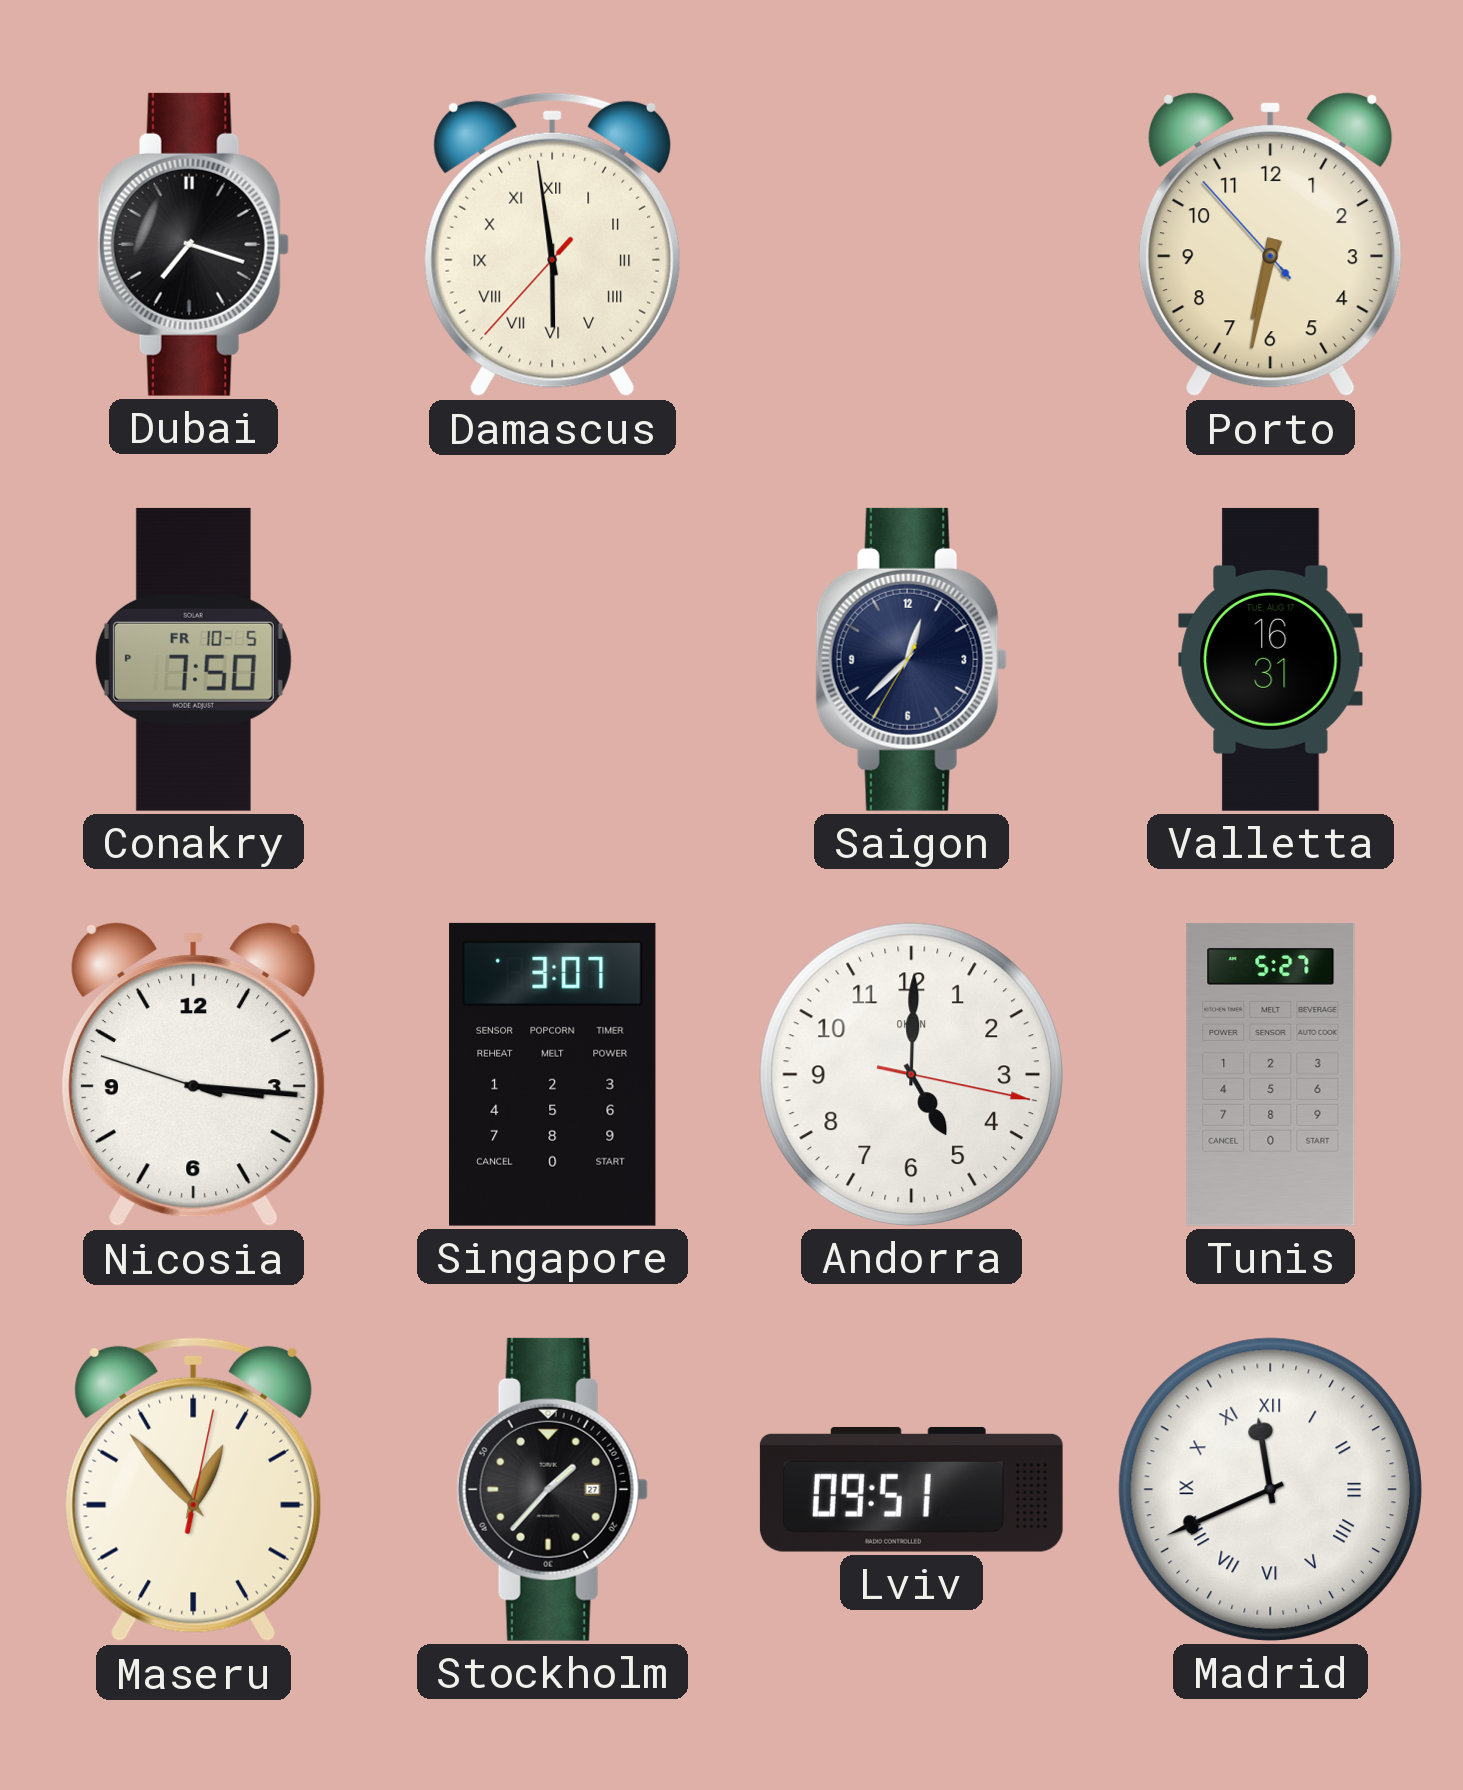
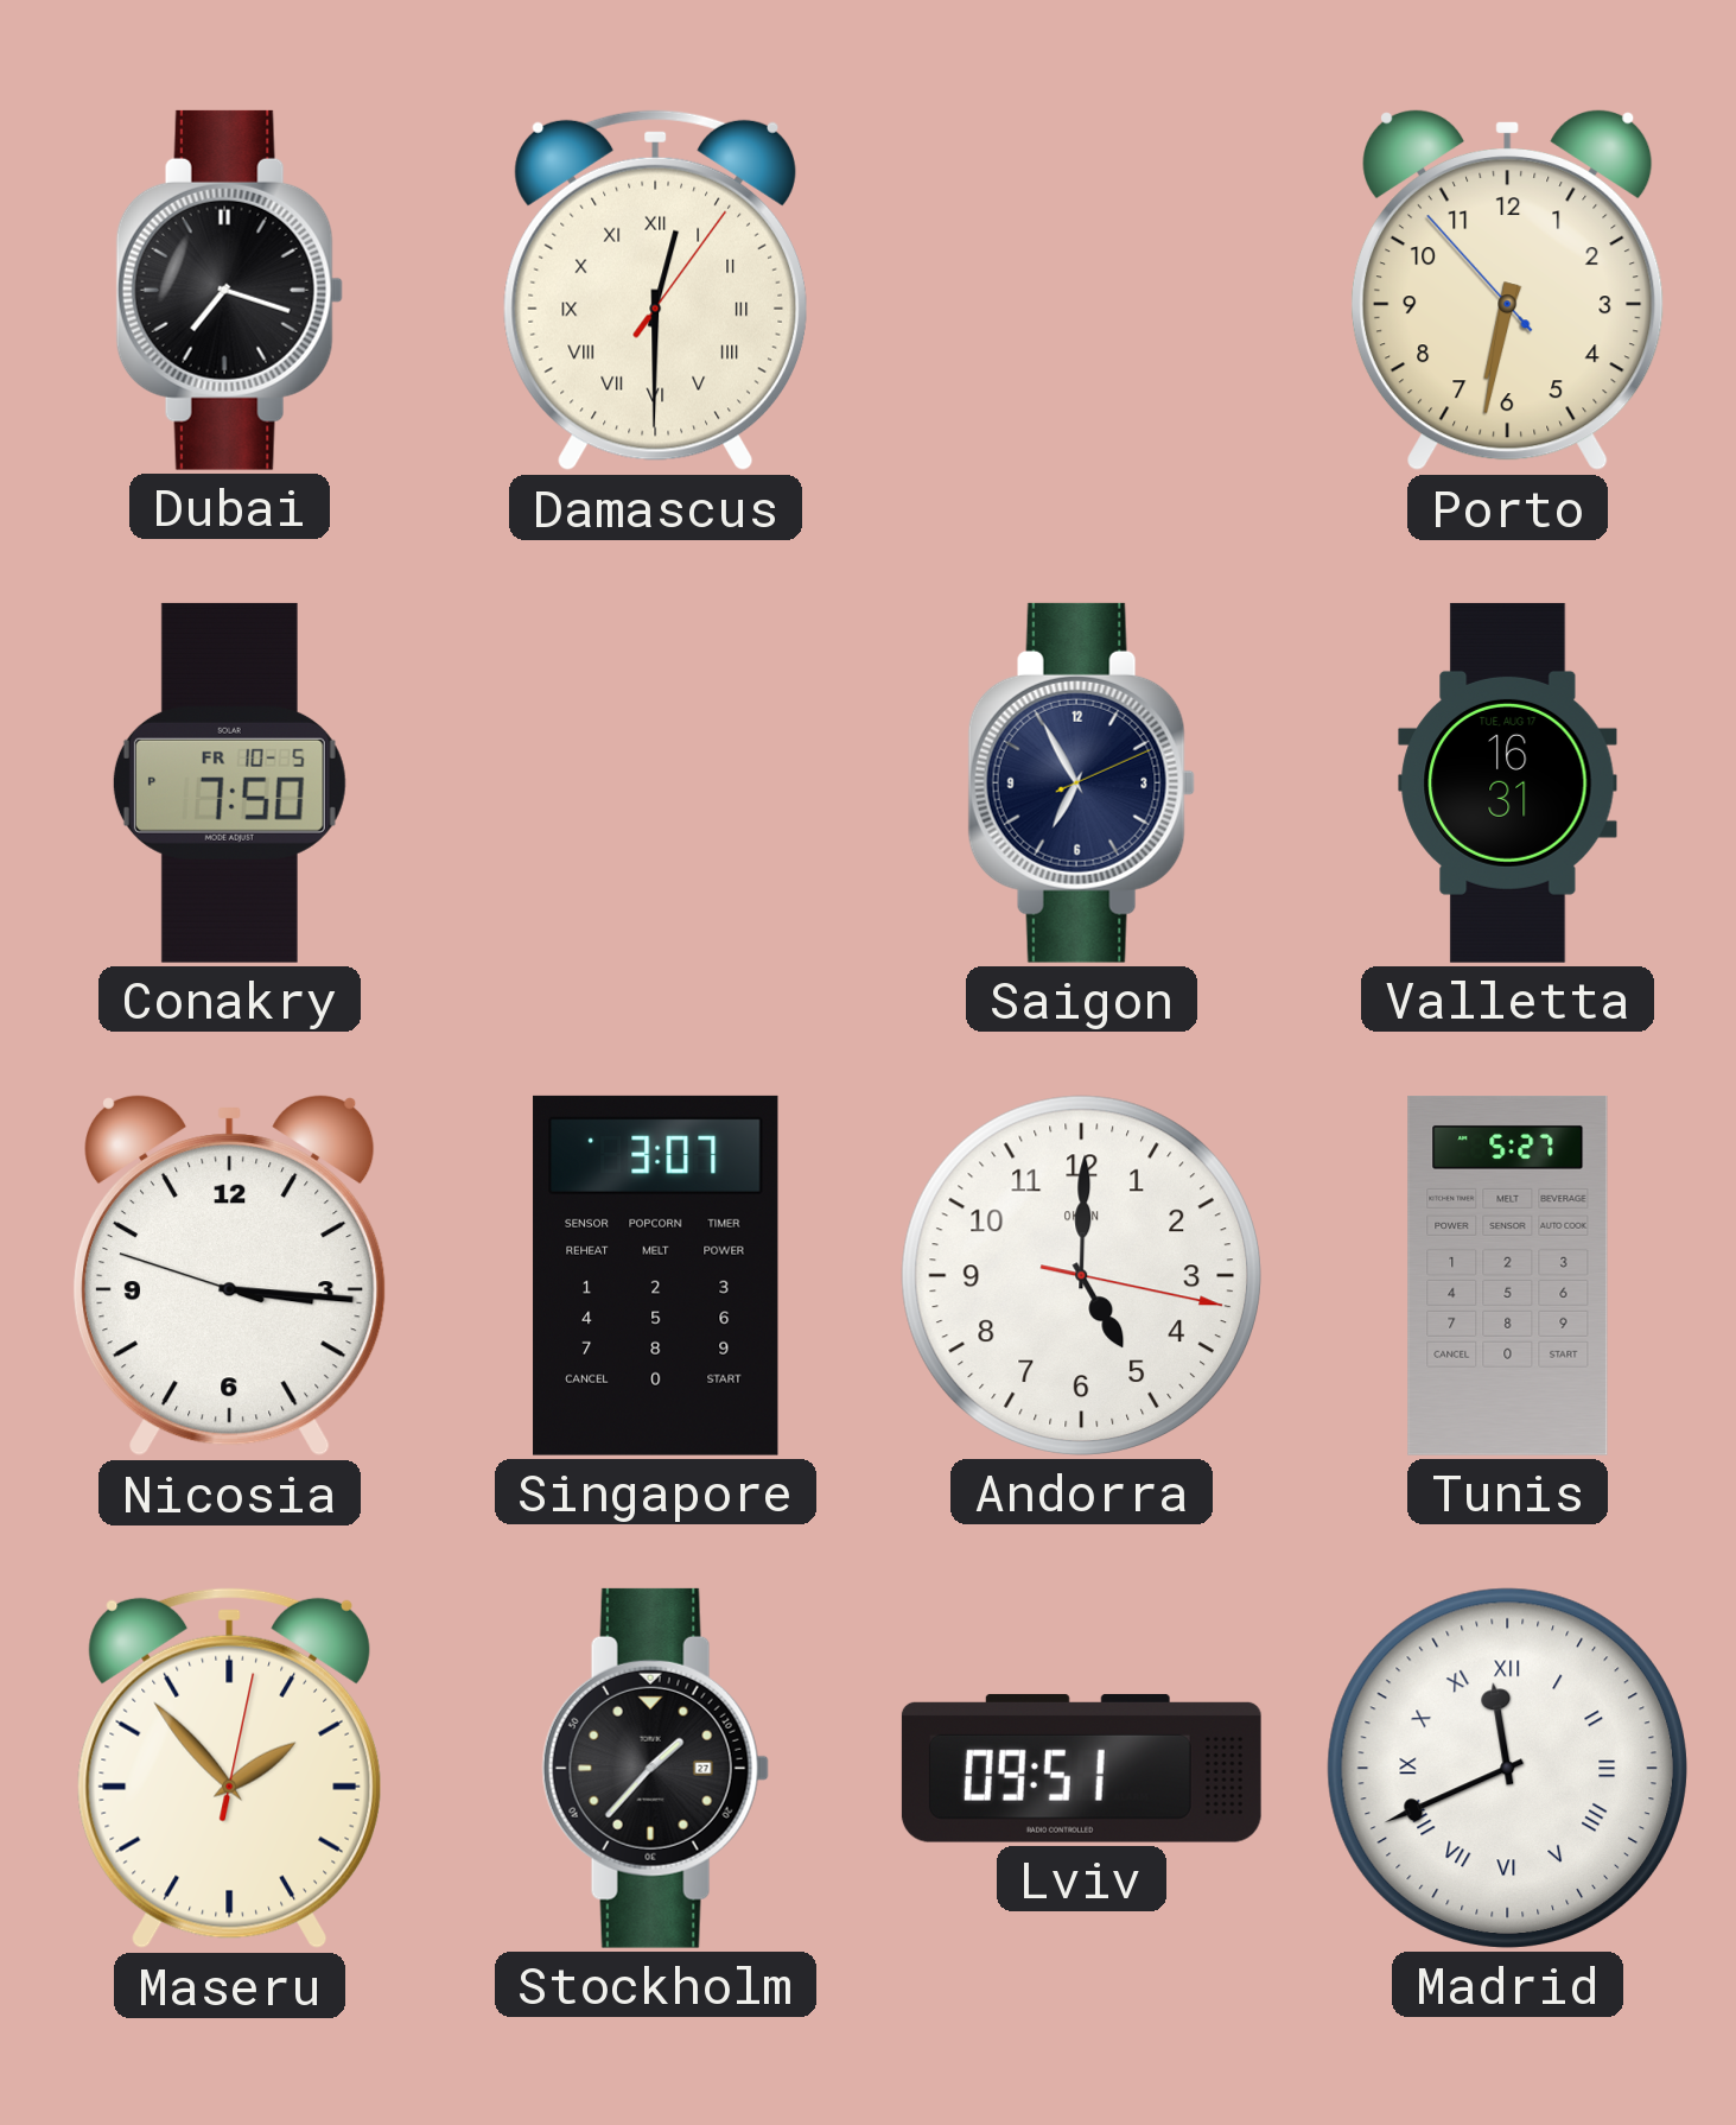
Damascus: 5:58 -> 12:30 (655, 291)
Saigon: 12:37 -> 6:55 (1081, 782)
Maseru: 12:53 -> 1:53 (229, 1769)
